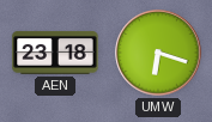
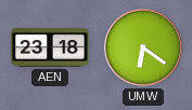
UMW: 6:18 -> 6:21 (143, 47)
